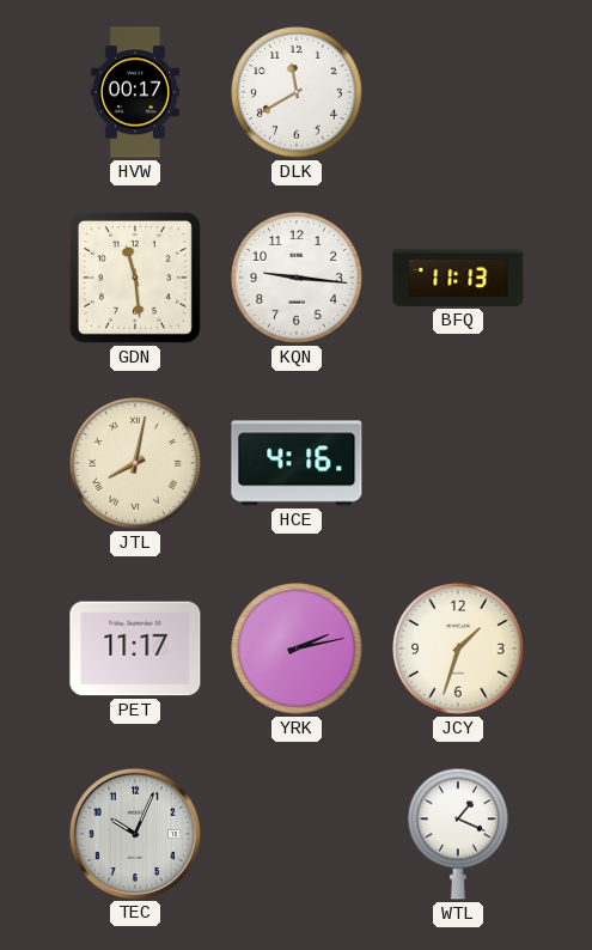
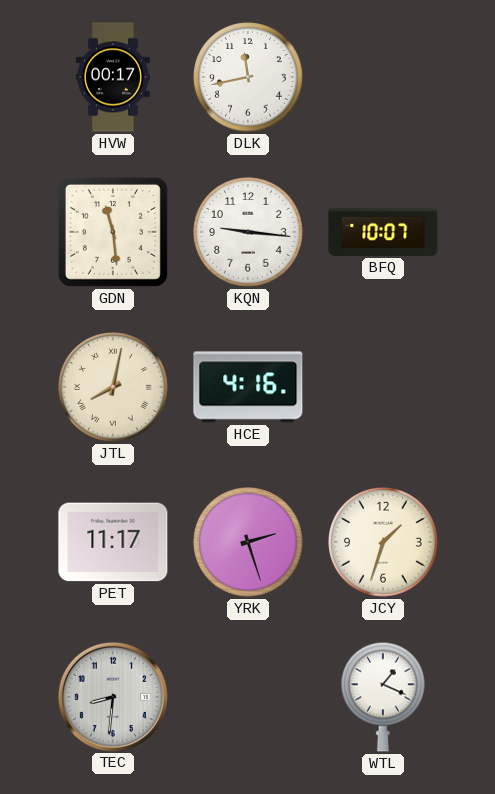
DLK: 11:40 -> 11:43 (249, 78)
BFQ: 11:13 -> 10:07 (383, 232)
YRK: 2:13 -> 2:27 (249, 543)
TEC: 10:04 -> 8:31 (112, 696)
